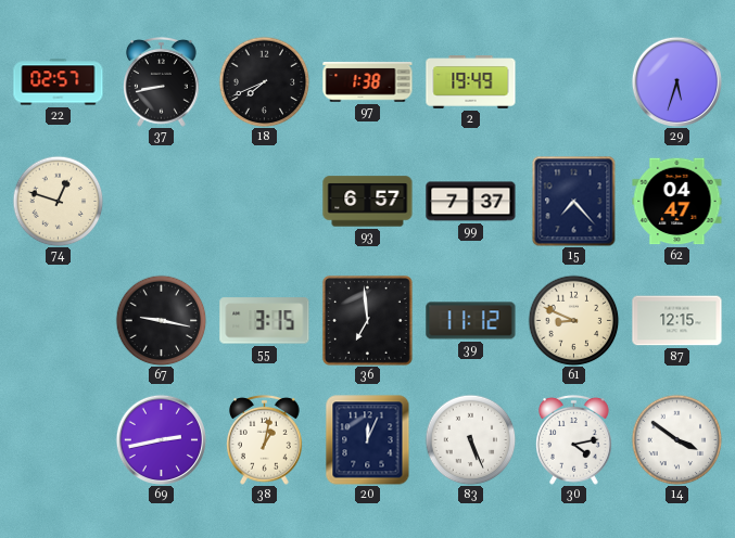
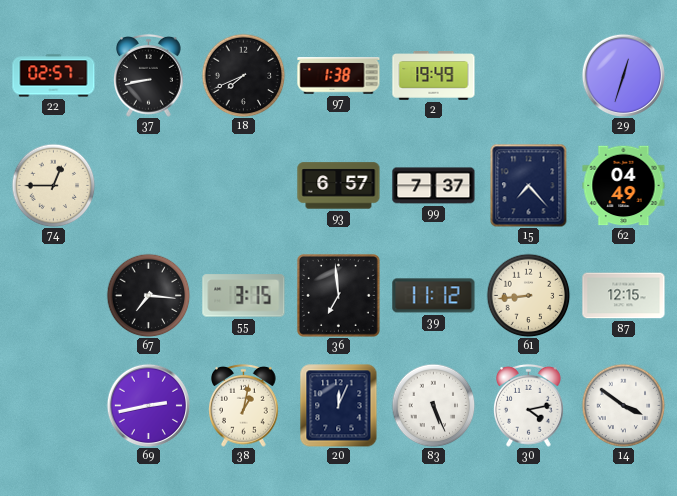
29: 5:33 -> 12:33 (623, 75)
74: 12:48 -> 12:45 (53, 185)
62: 04:47 -> 04:49 (624, 186)
67: 9:17 -> 7:16 (148, 295)
61: 8:49 -> 8:44 (528, 295)
